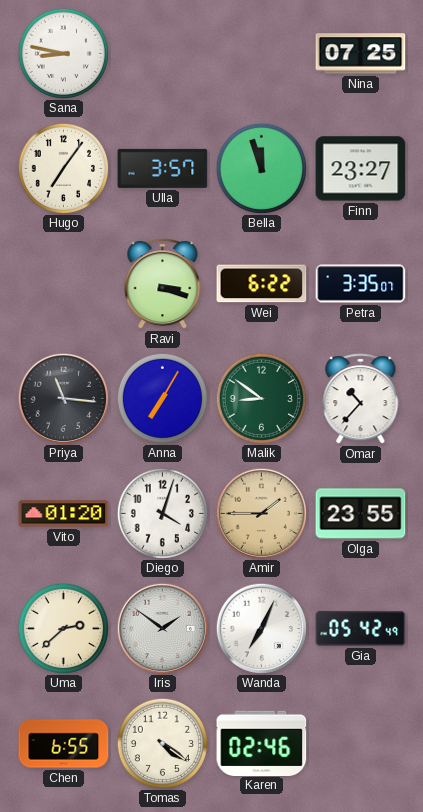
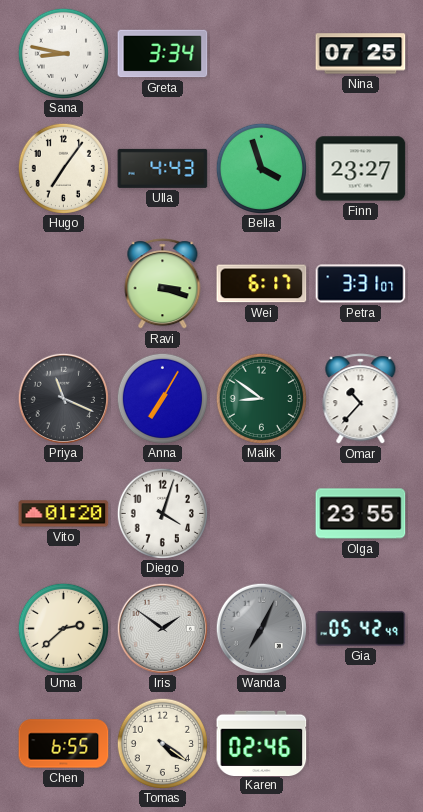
Greta: none -> 3:34 (163, 54)
Ulla: 3:57 -> 4:43 (163, 168)
Bella: 11:57 -> 3:57 (261, 168)
Wei: 6:22 -> 6:17 (262, 284)
Petra: 3:35 -> 3:31 (361, 284)
Priya: 11:16 -> 11:19 (63, 398)
Amir: 1:45 -> none (261, 513)
Wanda dial: white -> grey (261, 628)
